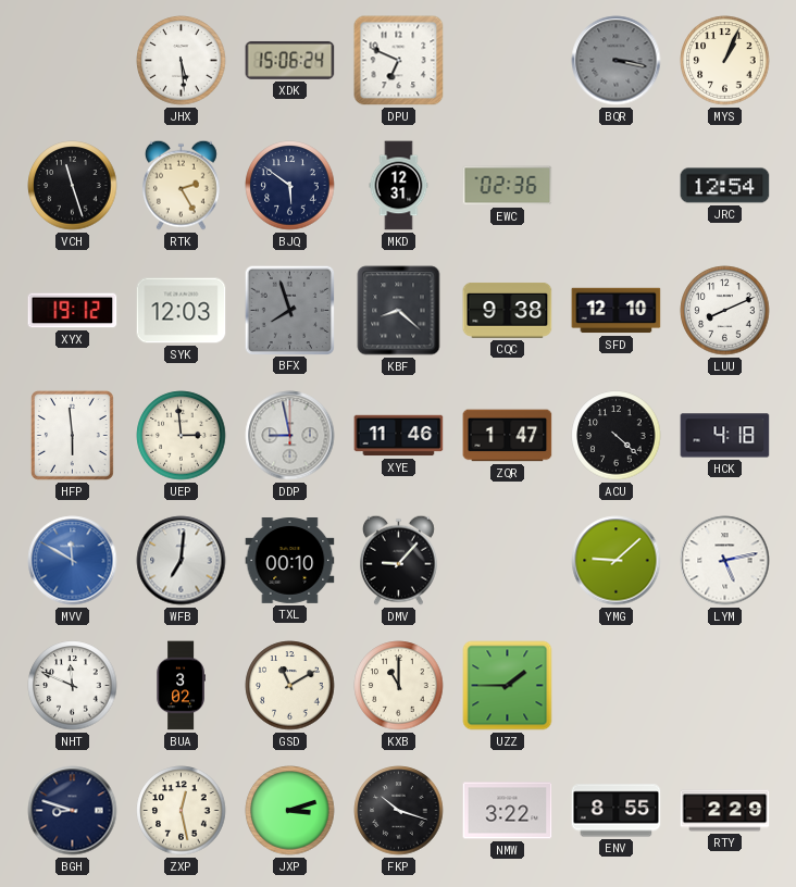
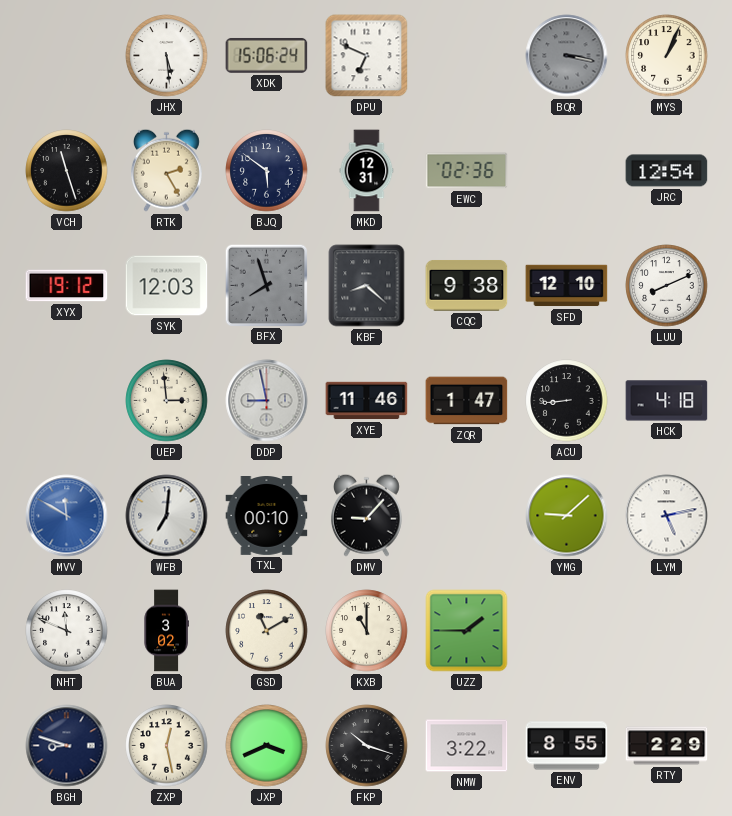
HFP: 5:59 -> none (72, 435)
ACU: 4:22 -> 8:44 (567, 401)
JXP: 3:12 -> 3:41 (267, 746)
